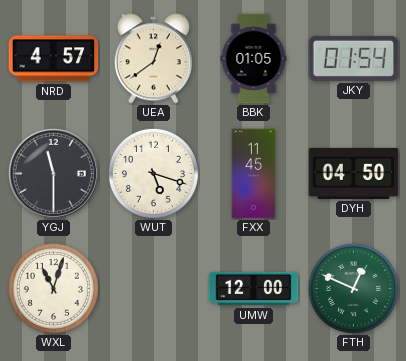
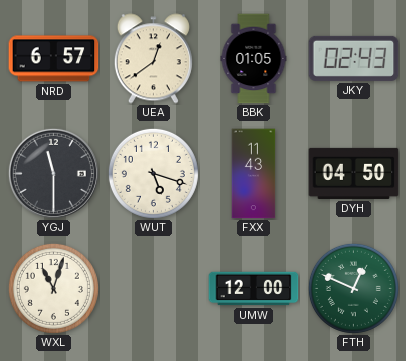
NRD: 4:57 -> 6:57 (54, 59)
JKY: 01:54 -> 02:43 (354, 58)
FXX: 11:45 -> 11:43 (254, 174)
